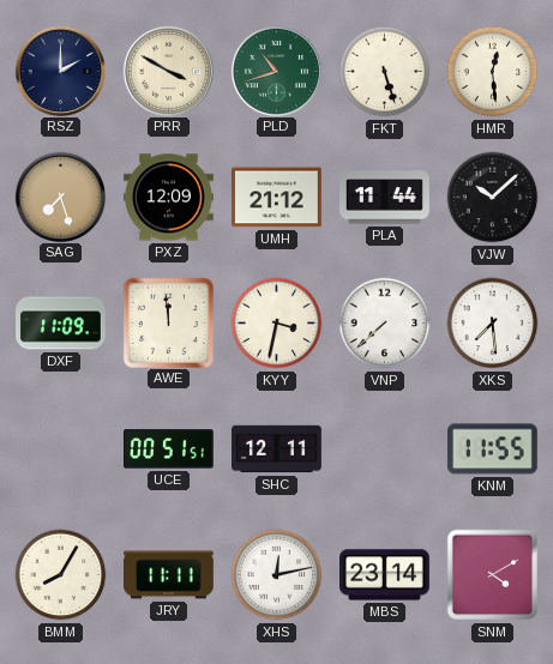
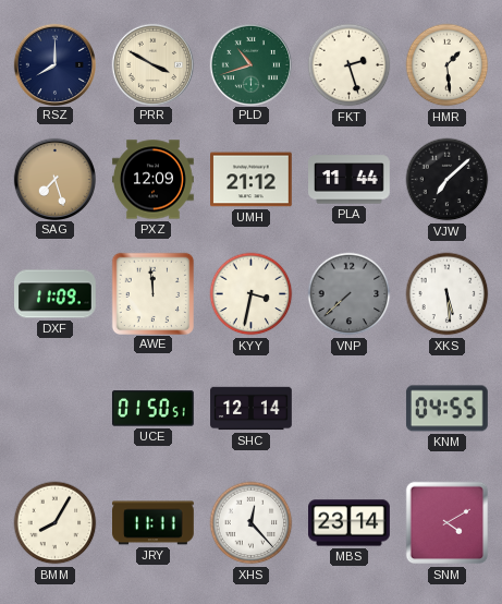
RSZ: 2:00 -> 8:00 (54, 64)
FKT: 5:27 -> 2:27 (350, 65)
HMR: 12:29 -> 1:29 (448, 65)
VJW: 10:08 -> 7:08 (448, 180)
VNP dial: white -> grey (350, 294)
XKS: 7:29 -> 5:29 (448, 294)
UCE: 00:51 -> 01:50 (154, 409)
SHC: 12:11 -> 12:14 (252, 409)
KNM: 11:55 -> 04:55 (446, 409)
XHS: 12:13 -> 12:23 (252, 523)
